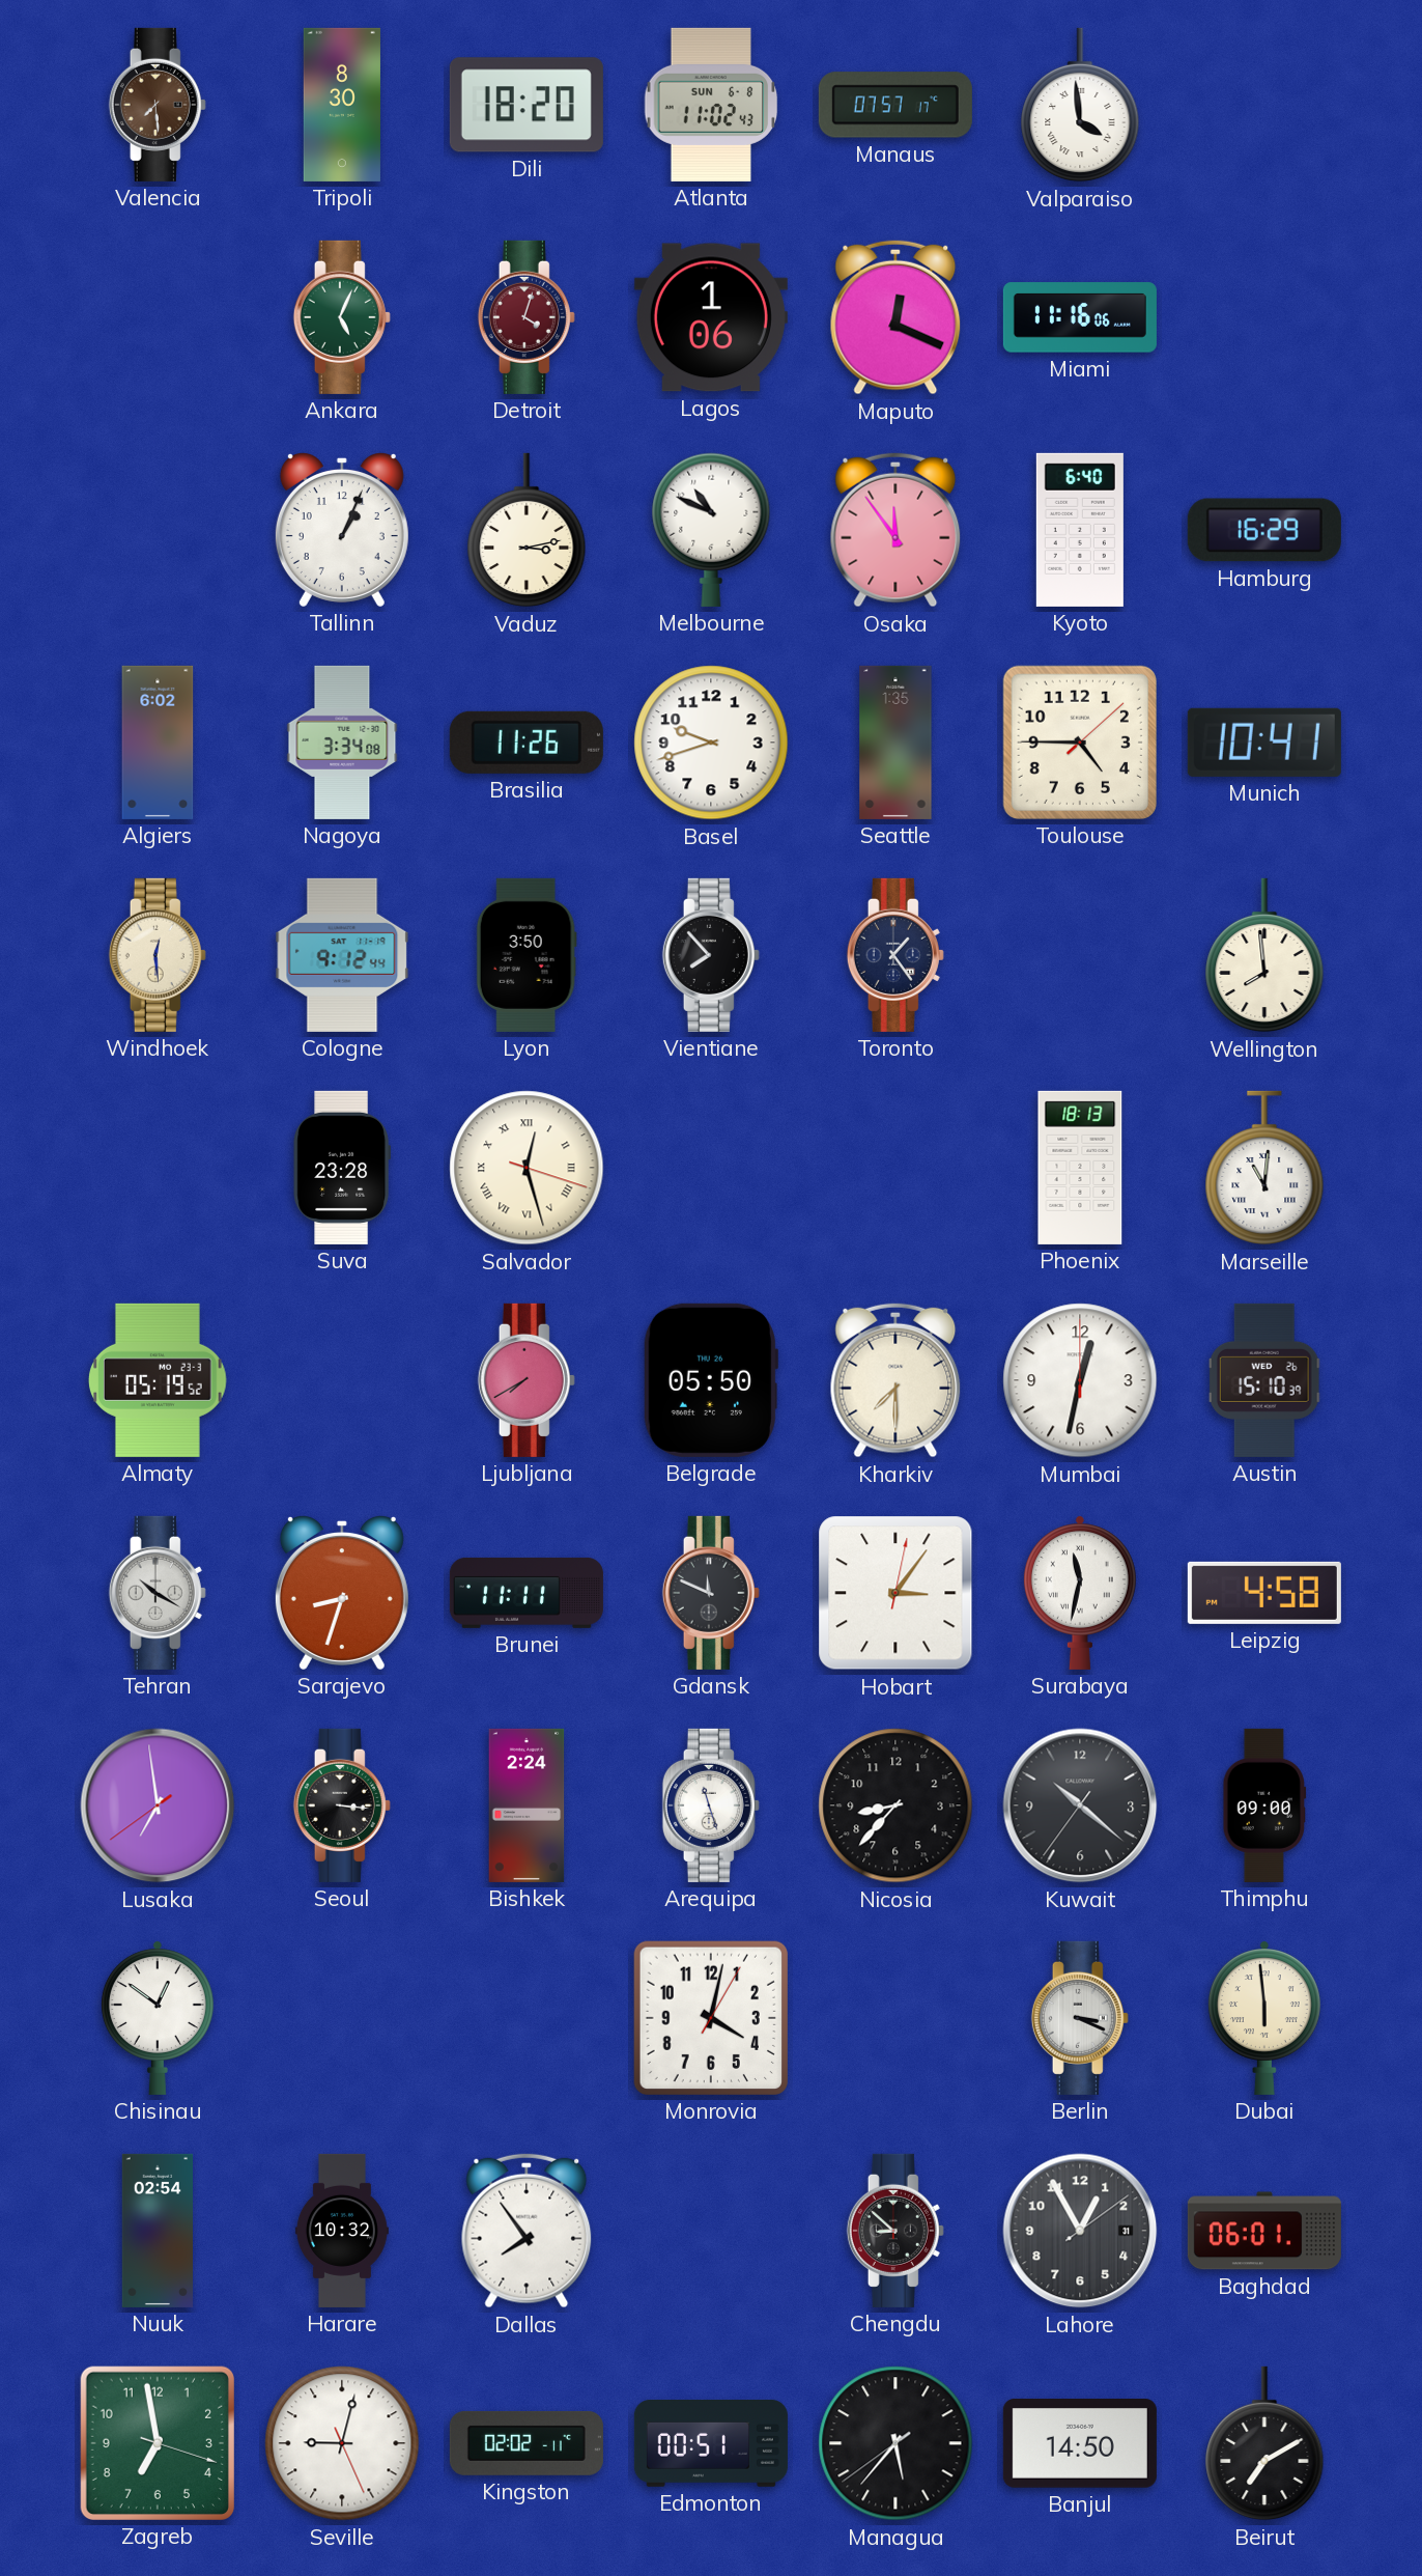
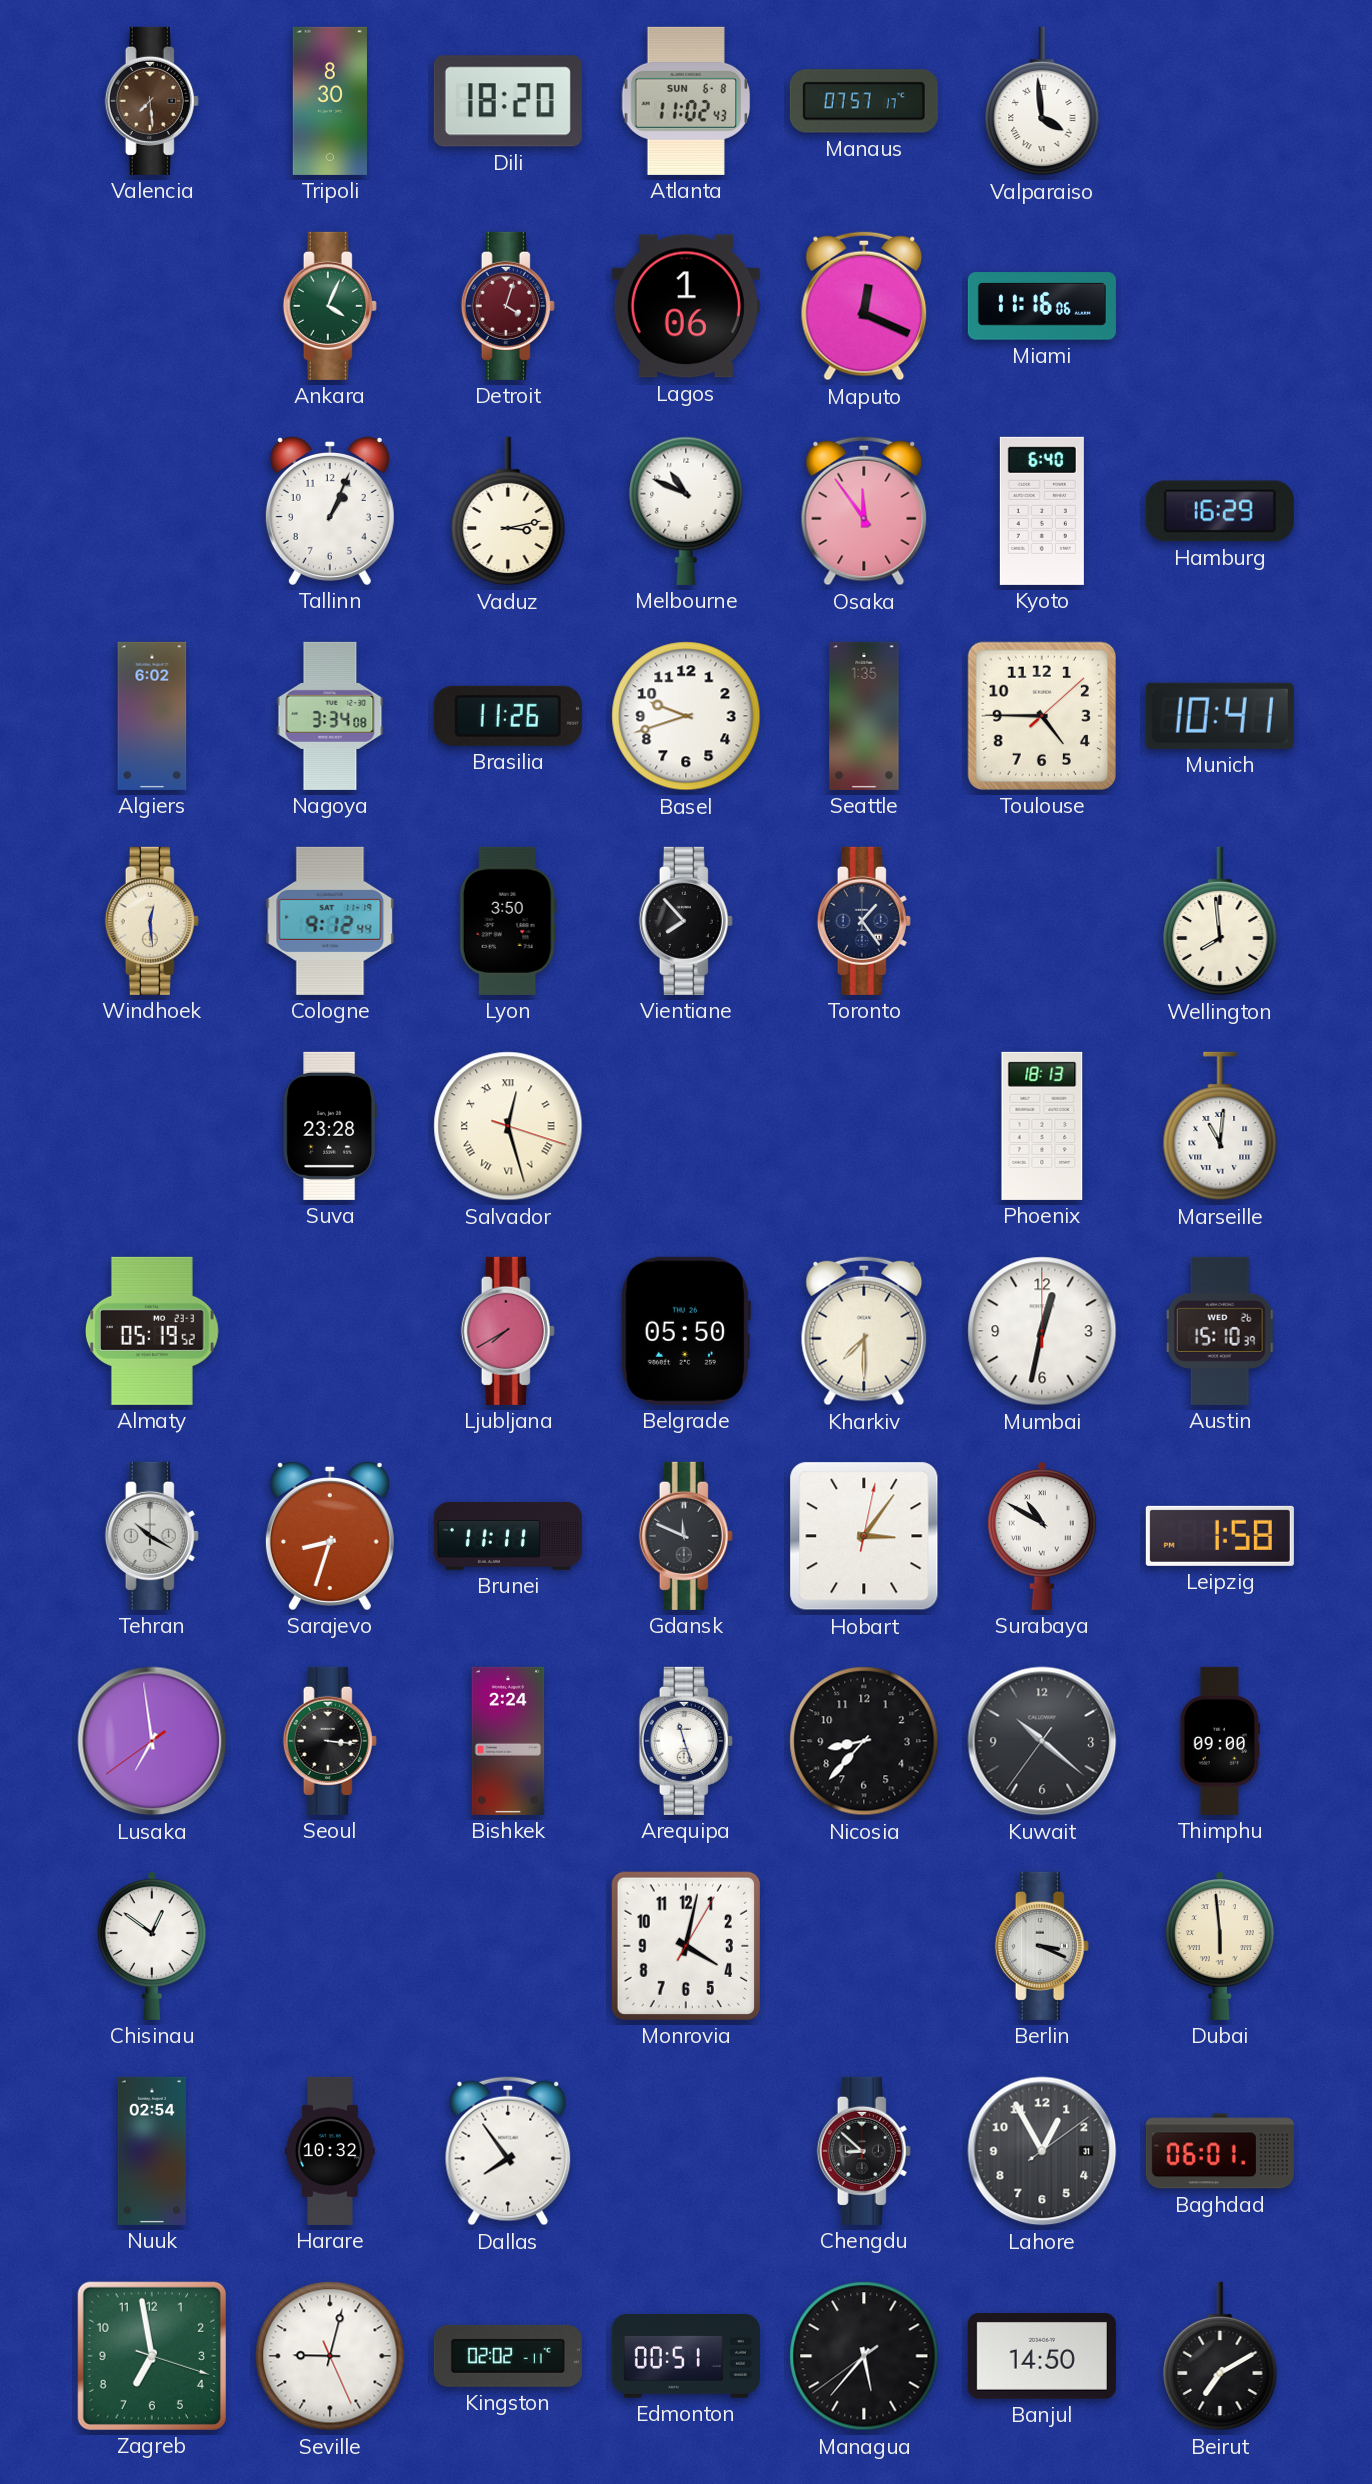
Ankara: 5:04 -> 4:04 (330, 306)
Surabaya: 11:32 -> 10:50 (1042, 1536)
Leipzig: 4:58 -> 1:58 (1220, 1536)
